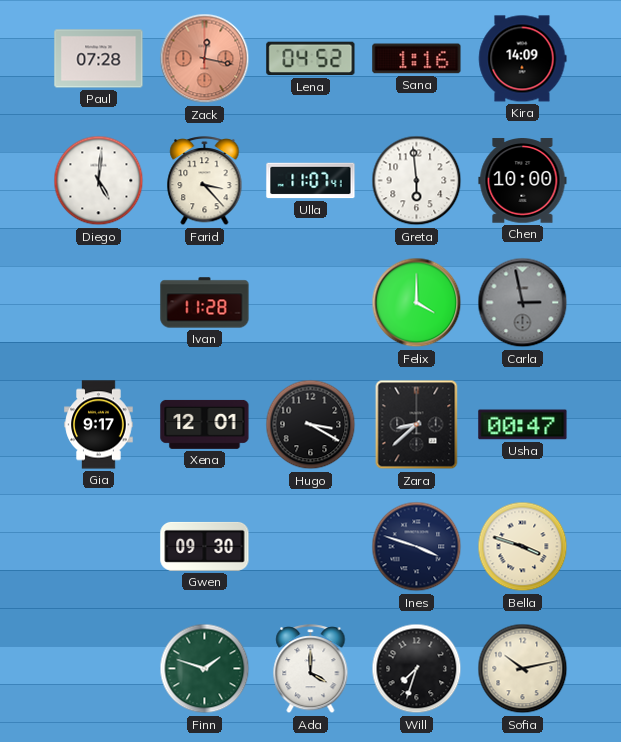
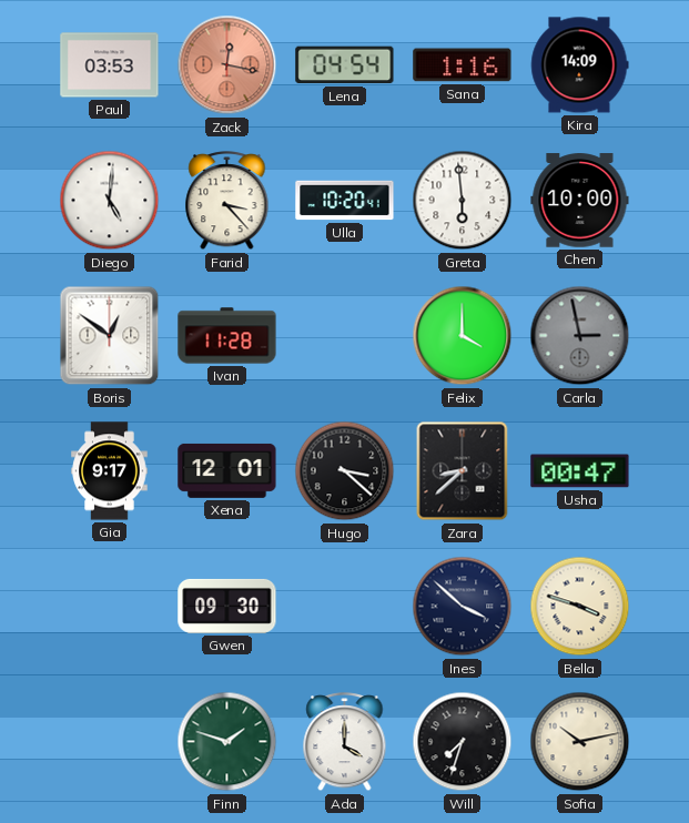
Paul: 07:28 -> 03:53 (110, 65)
Lena: 04:52 -> 04:54 (345, 65)
Ulla: 11:07 -> 10:20 (345, 201)
Boris: none -> 12:51 (110, 336)
Hugo: 3:20 -> 3:22 (345, 471)
Ines: 3:48 -> 3:52 (463, 607)
